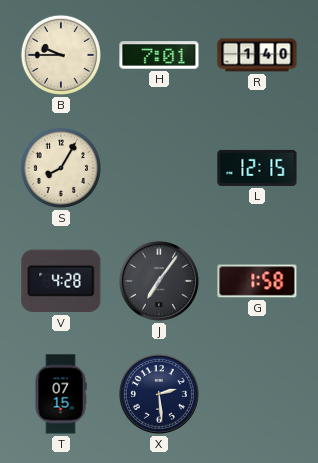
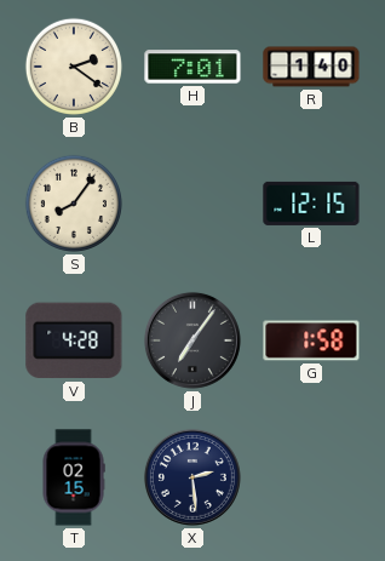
B: 9:45 -> 2:21 (74, 67)
S: 8:05 -> 8:06 (74, 204)
T: 07:15 -> 02:15 (74, 477)
